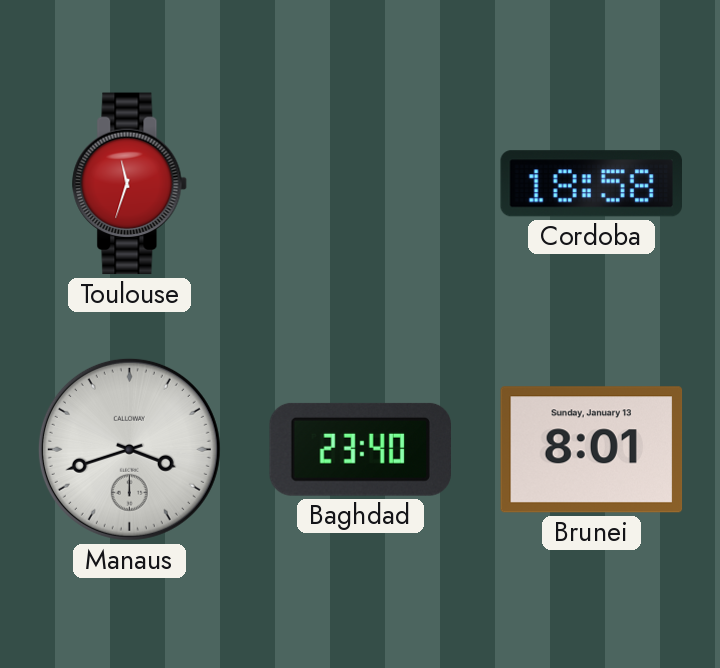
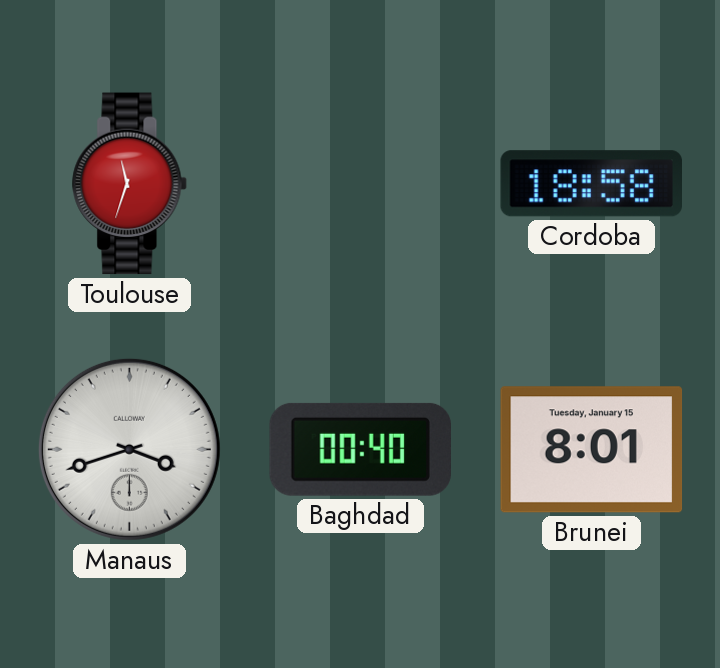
Baghdad: 23:40 -> 00:40 (360, 449)
Brunei date: Sunday, January 13 -> Tuesday, January 15 (592, 450)
